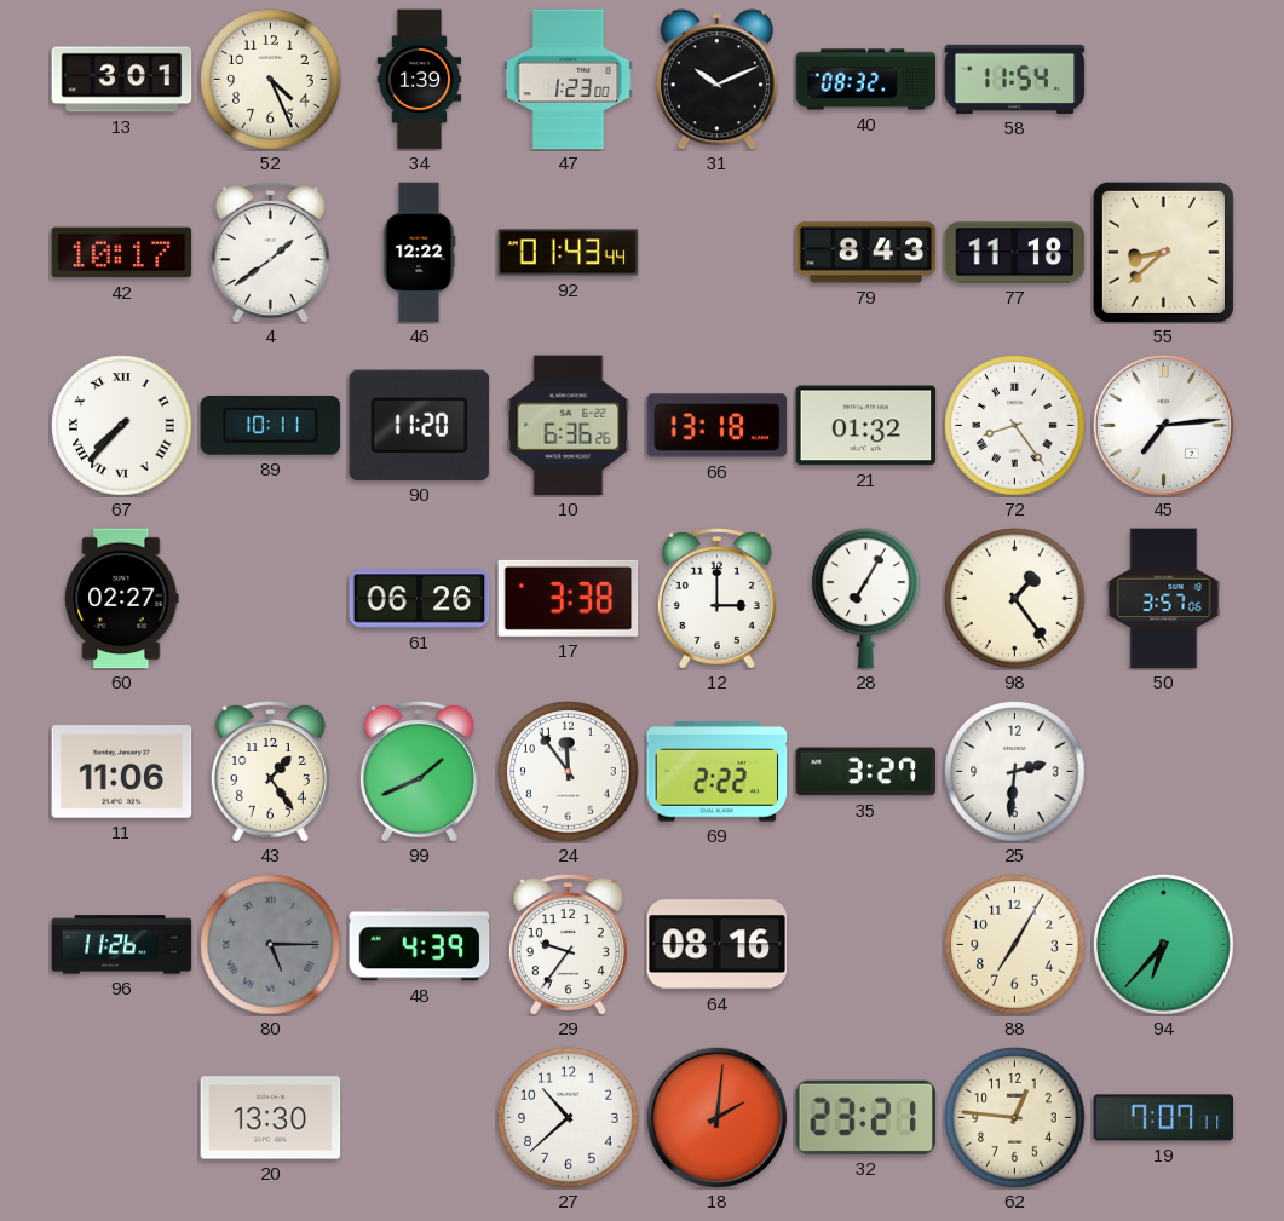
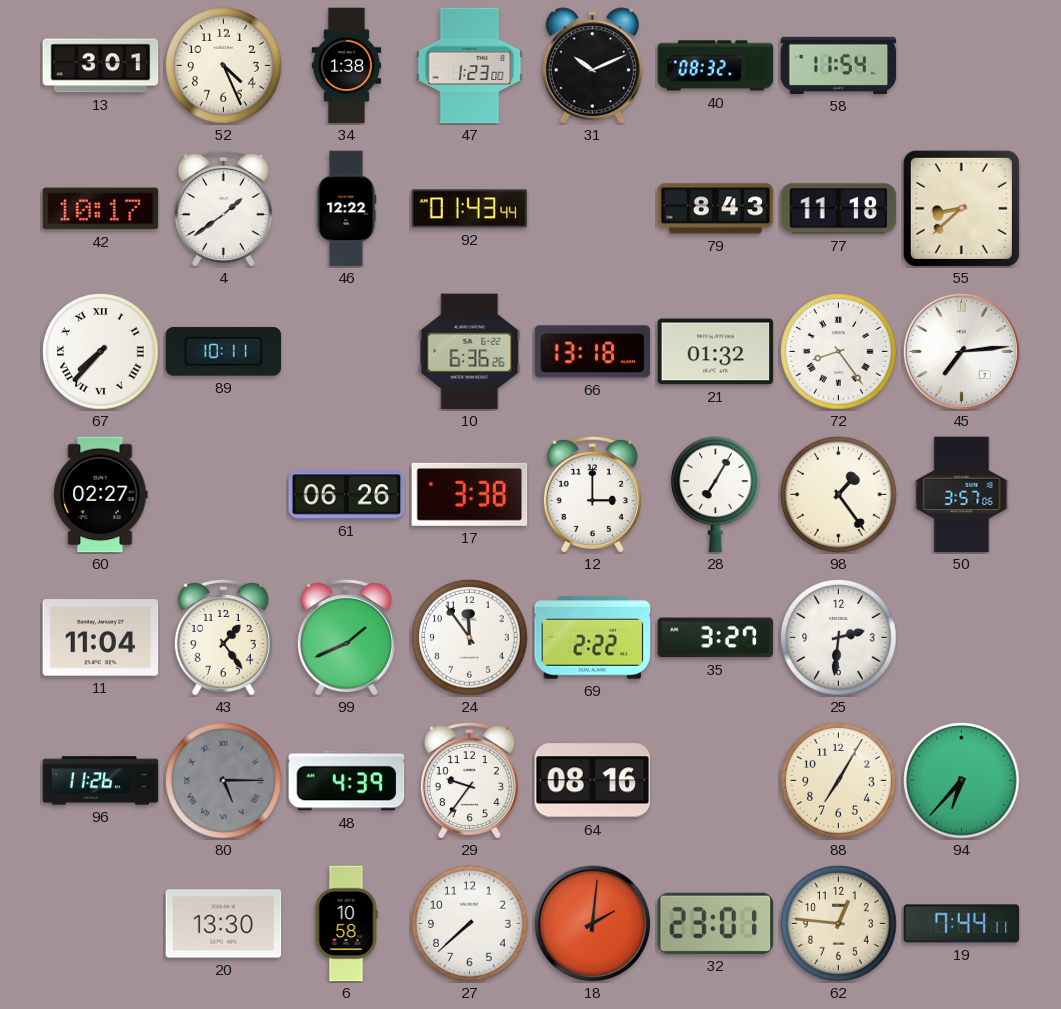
34: 1:39 -> 1:38 (347, 66)
90: 11:20 -> none (420, 425)
11: 11:06 -> 11:04 (101, 638)
6: none -> 10:58 (346, 924)
27: 10:38 -> 7:38 (470, 924)
32: 23:21 -> 23:01 (716, 923)
19: 7:07 -> 7:44 (962, 924)
